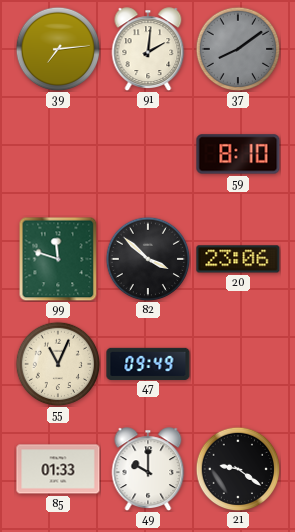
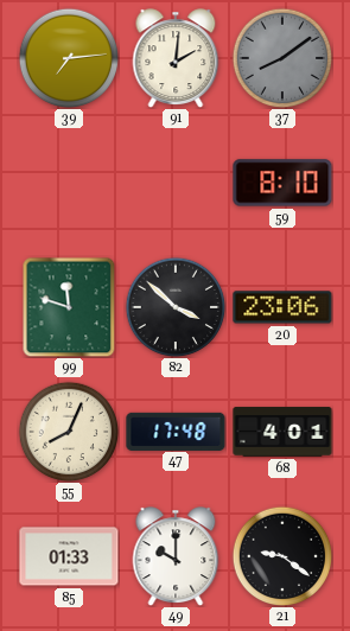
55: 11:04 -> 8:04 (69, 432)
47: 09:49 -> 17:48 (176, 431)
68: none -> 4:01 (282, 432)
